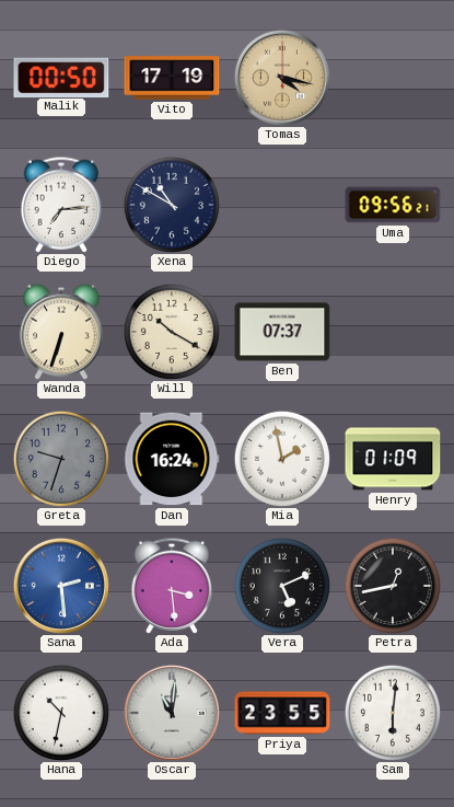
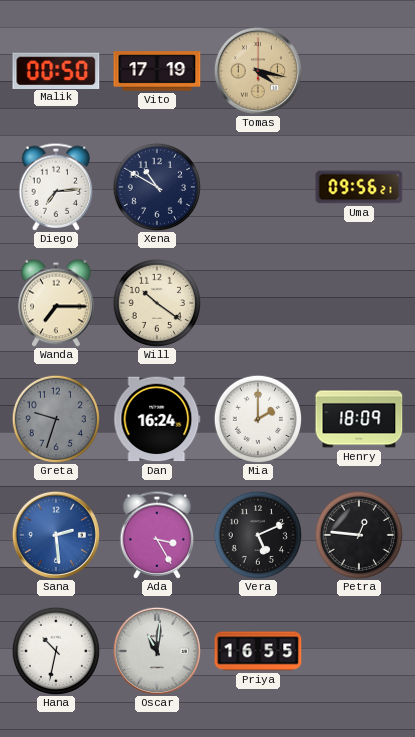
Wanda: 6:33 -> 7:15 (56, 303)
Will: 10:20 -> 10:21 (157, 303)
Ben: 07:37 -> none (282, 332)
Mia: 1:58 -> 2:00 (258, 419)
Henry: 01:09 -> 18:09 (359, 419)
Ada: 3:29 -> 3:25 (157, 535)
Petra: 12:43 -> 12:46 (359, 535)
Priya: 23:55 -> 16:55 (258, 651)
Sam: 6:01 -> none (393, 713)
